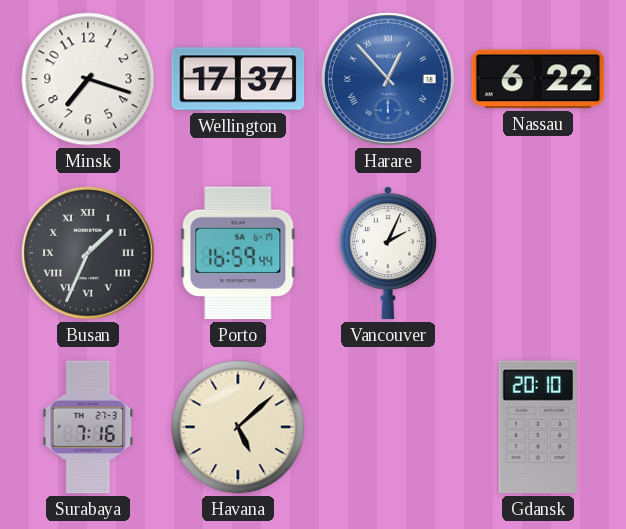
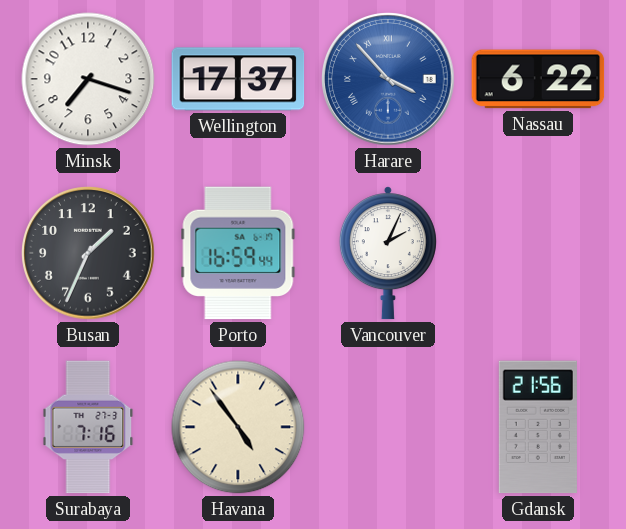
Harare: 12:53 -> 3:53 (388, 79)
Busan numerals: Roman -> Arabic (88, 253)
Havana: 5:08 -> 4:54 (238, 427)
Gdansk: 20:10 -> 21:56 (538, 427)
